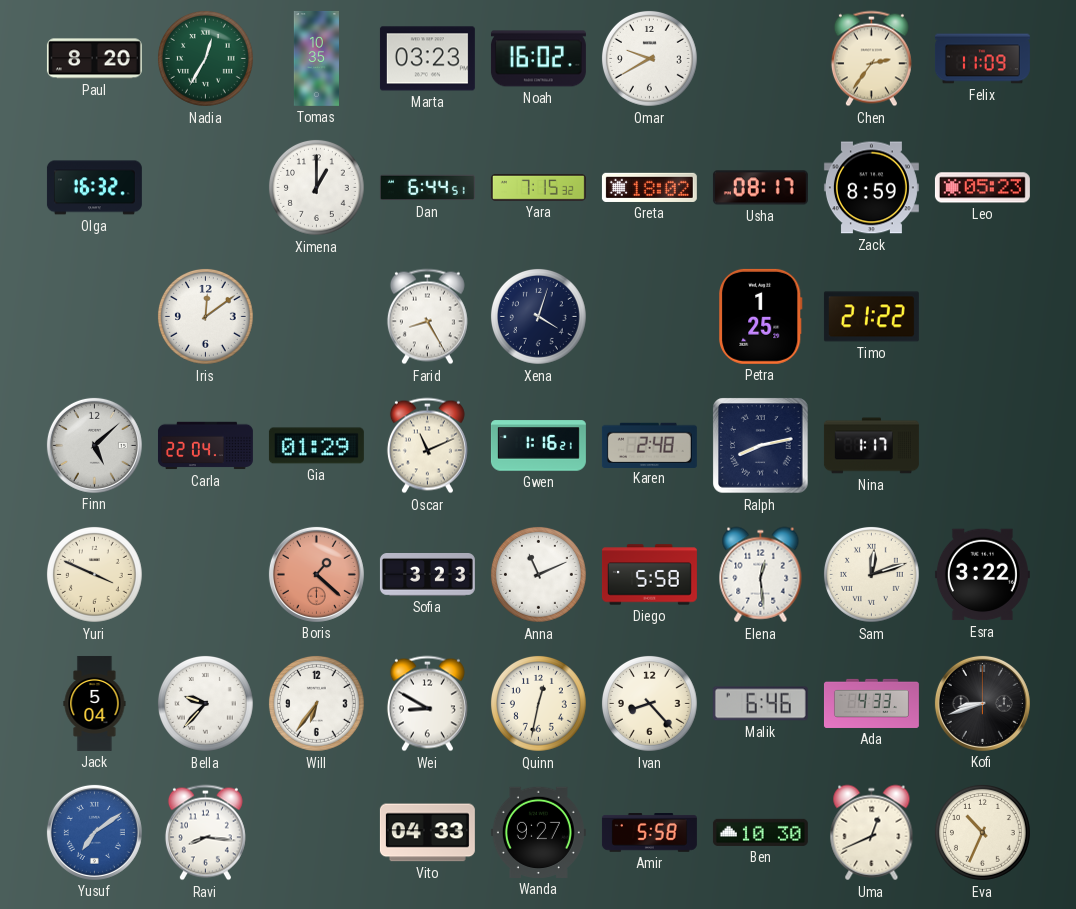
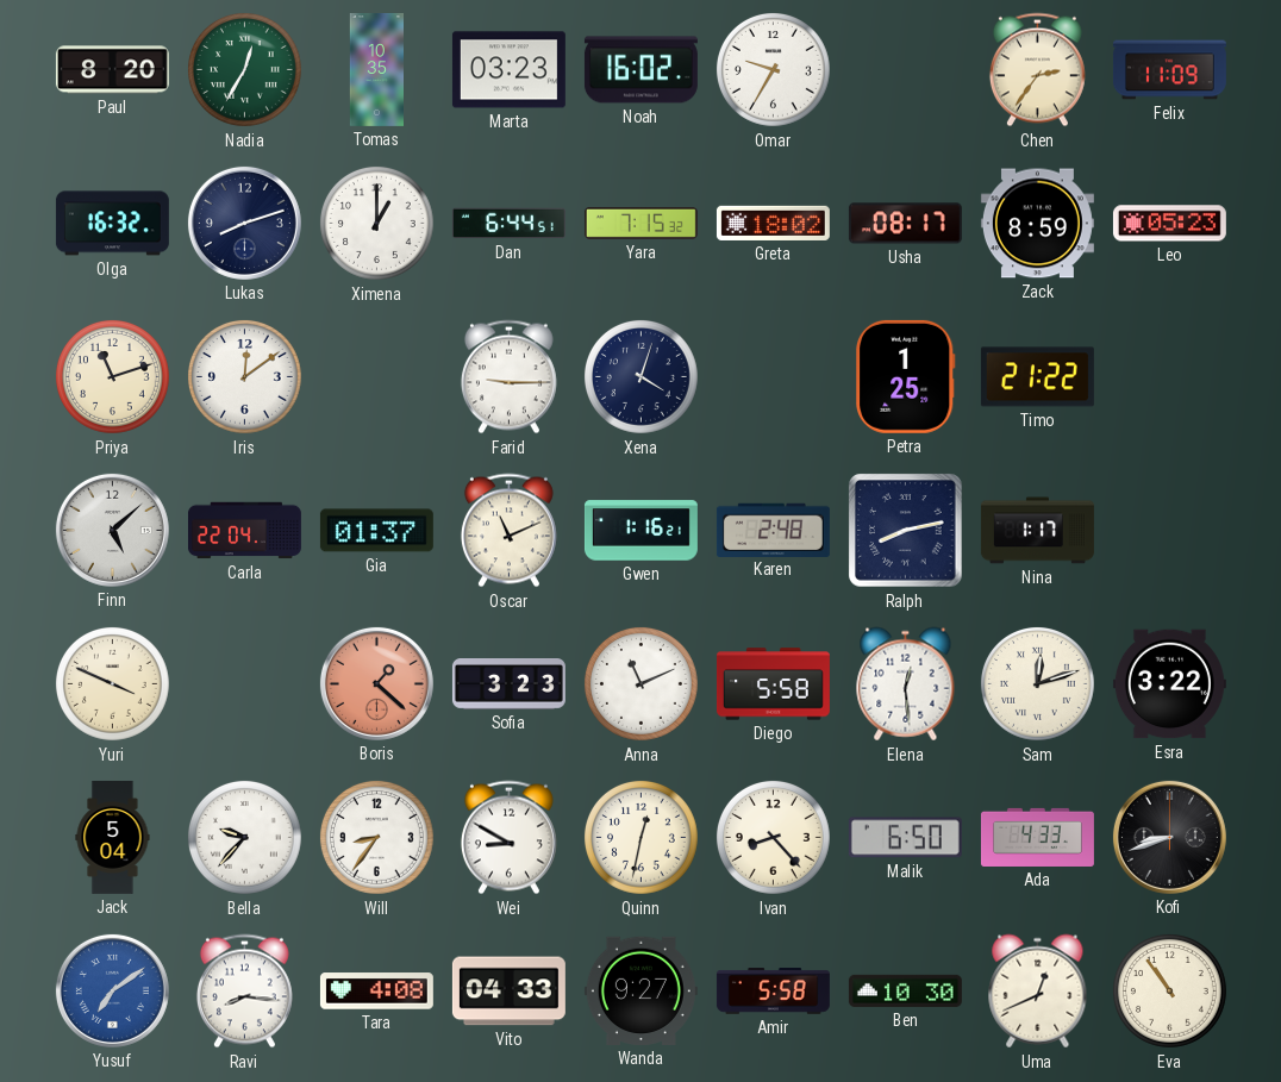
Omar: 9:40 -> 9:35 (774, 70)
Lukas: none -> 8:12 (244, 223)
Priya: none -> 11:12 (113, 377)
Farid: 8:25 -> 9:15 (508, 377)
Gia: 01:29 -> 01:37 (376, 531)
Will: 6:36 -> 8:36 (377, 838)
Malik: 6:46 -> 6:50 (905, 838)
Tara: none -> 4:08 (376, 992)
Eva: 10:34 -> 10:54 (1170, 992)
